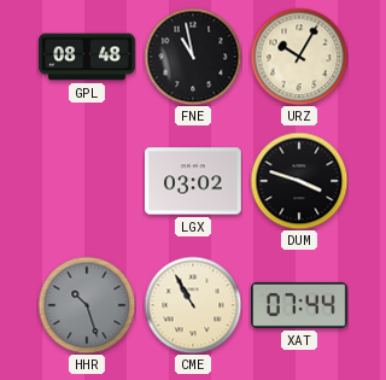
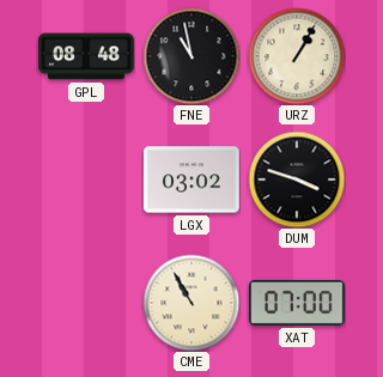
URZ: 10:05 -> 1:05 (297, 56)
HHR: 10:27 -> none (87, 305)
XAT: 07:44 -> 07:00 (298, 303)
